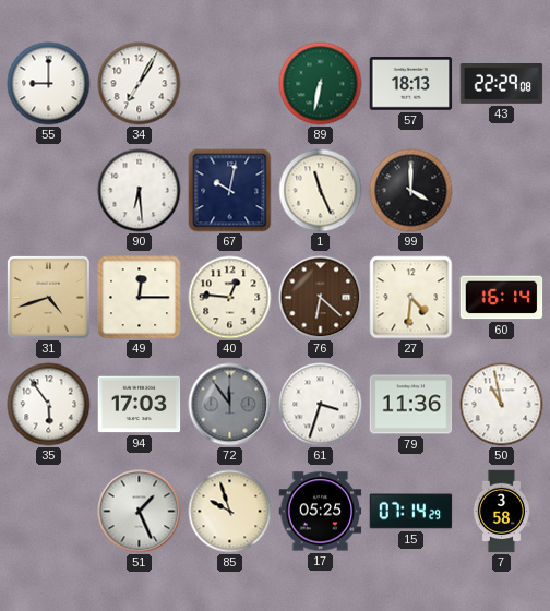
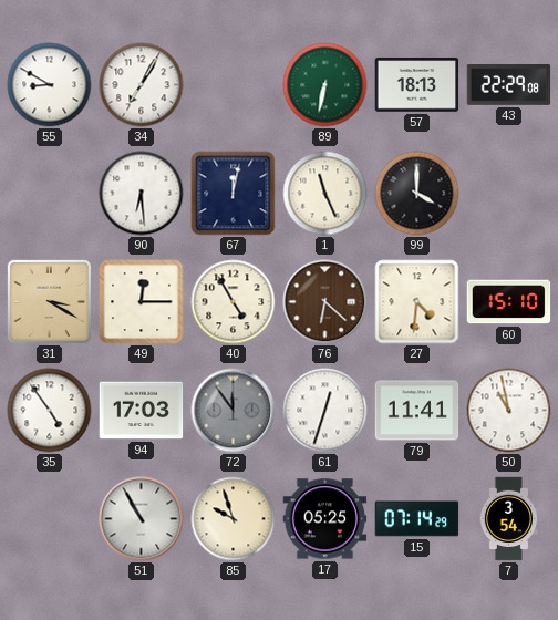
55: 9:00 -> 8:50 (50, 85)
67: 10:02 -> 12:02 (234, 194)
31: 4:42 -> 3:20 (49, 301)
40: 12:46 -> 4:55 (234, 302)
60: 16:14 -> 15:10 (509, 302)
35: 5:54 -> 4:54 (50, 411)
61: 3:33 -> 12:33 (325, 411)
79: 11:36 -> 11:41 (417, 411)
51: 1:26 -> 10:55 (142, 519)
7: 3:58 -> 3:54 (508, 519)
